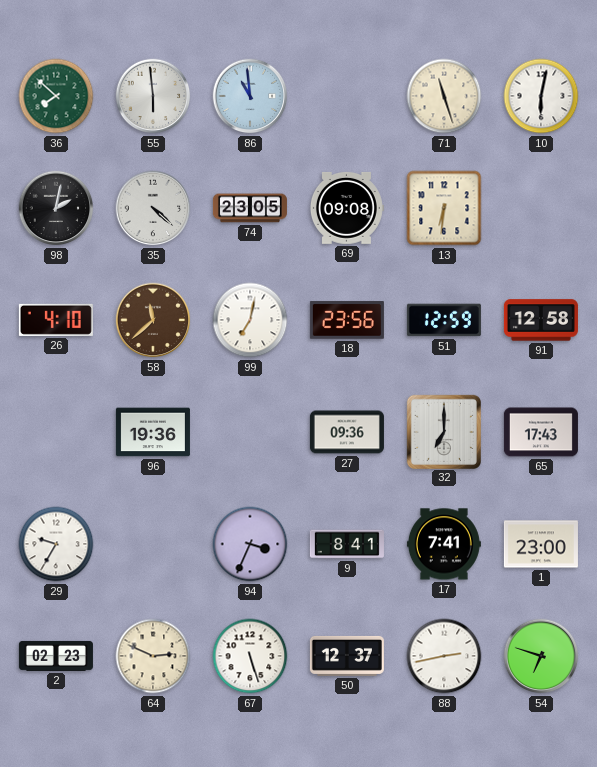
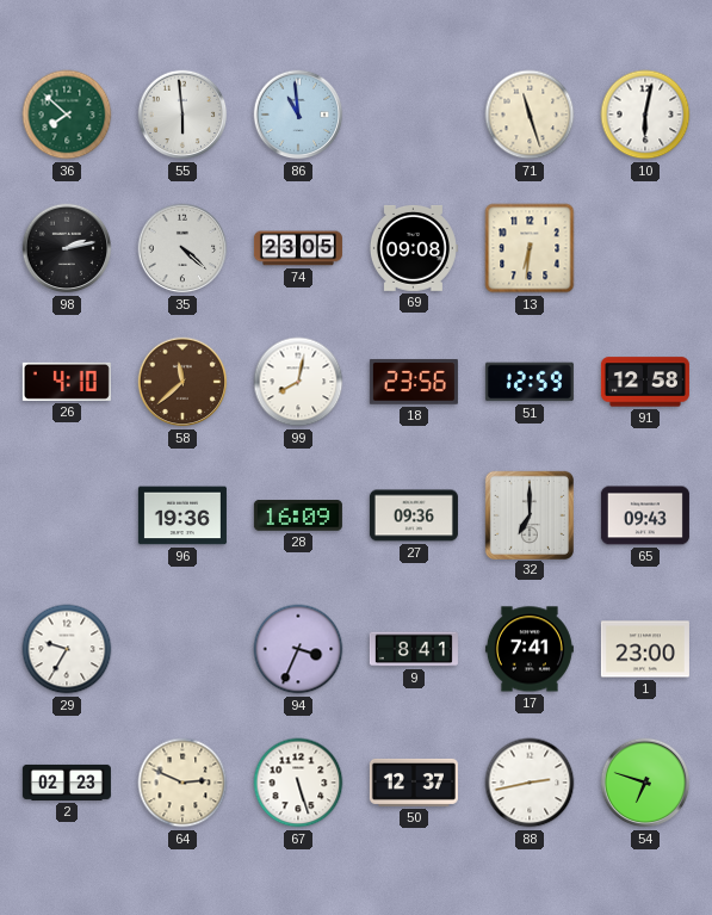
98: 2:02 -> 2:13 (67, 248)
99: 7:02 -> 8:02 (298, 382)
28: none -> 16:09 (298, 517)
65: 17:43 -> 09:43 (645, 515)
